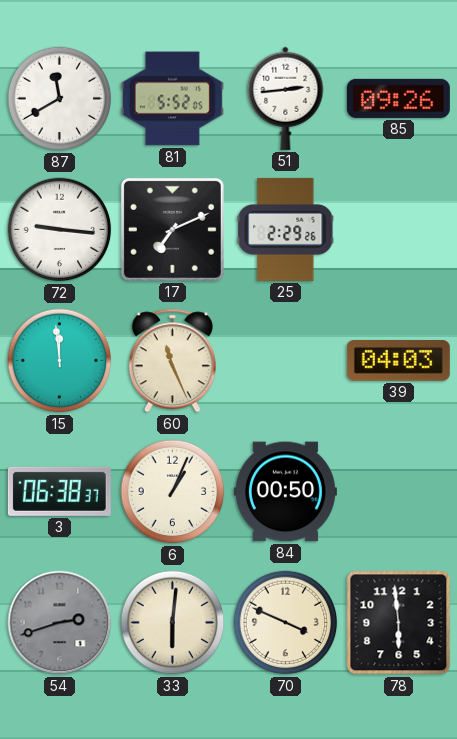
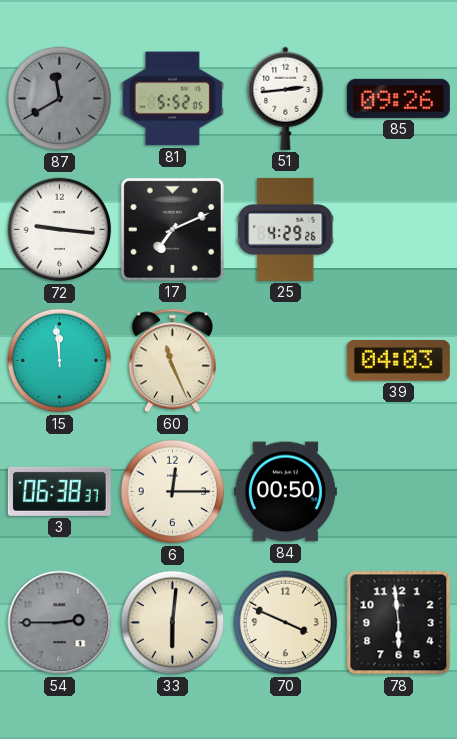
87 dial: white -> grey (60, 99)
25: 2:29 -> 4:29 (286, 229)
6: 1:04 -> 12:15 (173, 492)
54: 2:42 -> 2:45 (60, 623)
